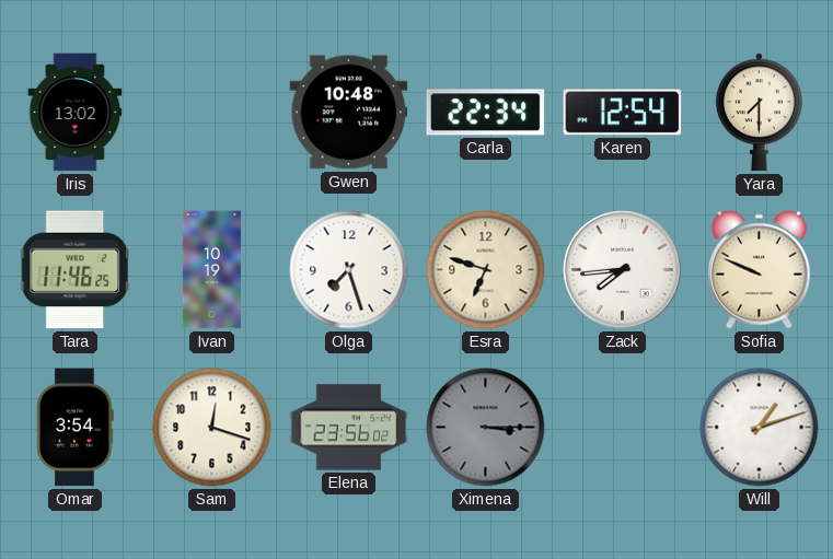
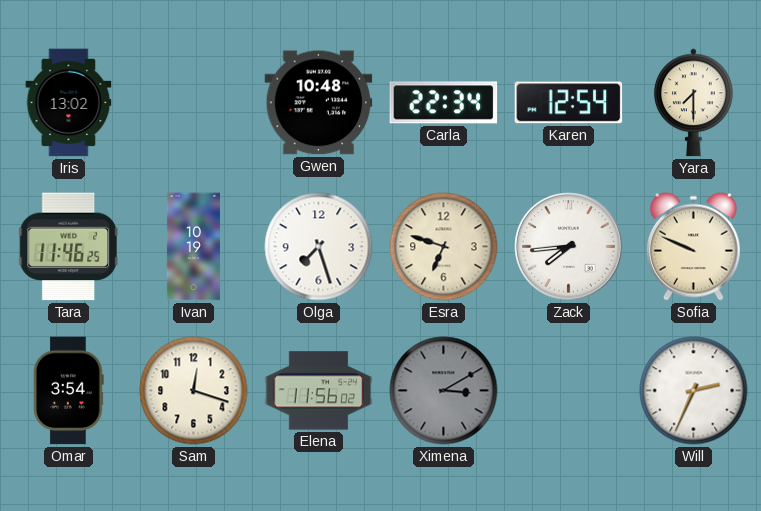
Elena: 23:56 -> 11:56 (319, 391)
Ximena: 3:15 -> 3:10 (444, 391)
Will: 1:12 -> 2:34 (694, 391)
